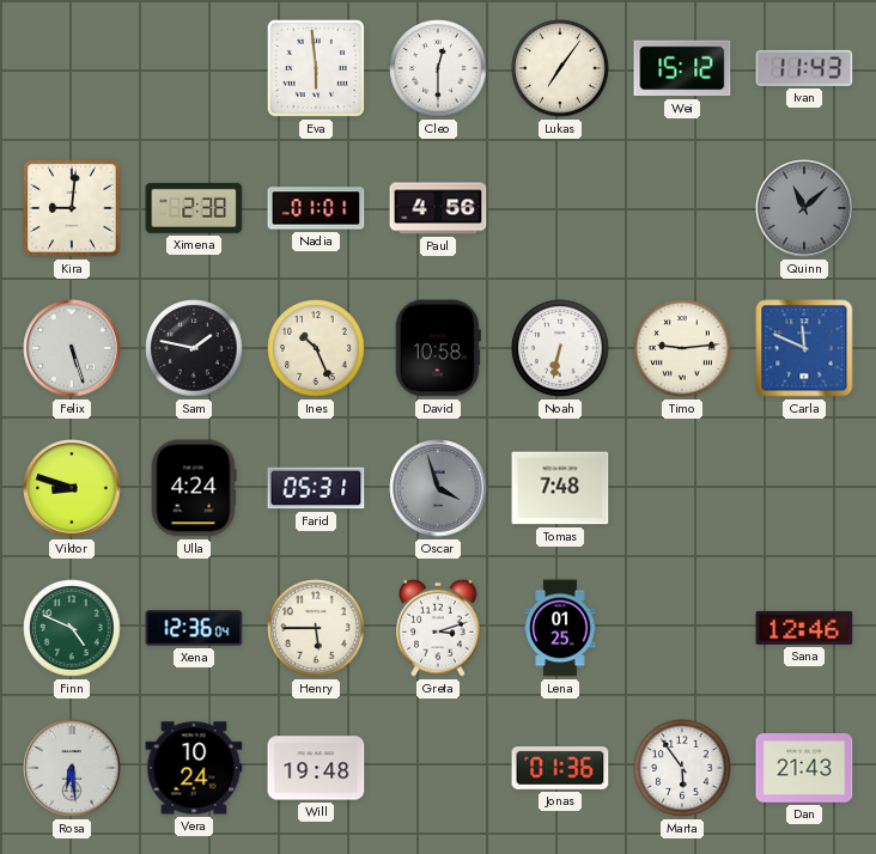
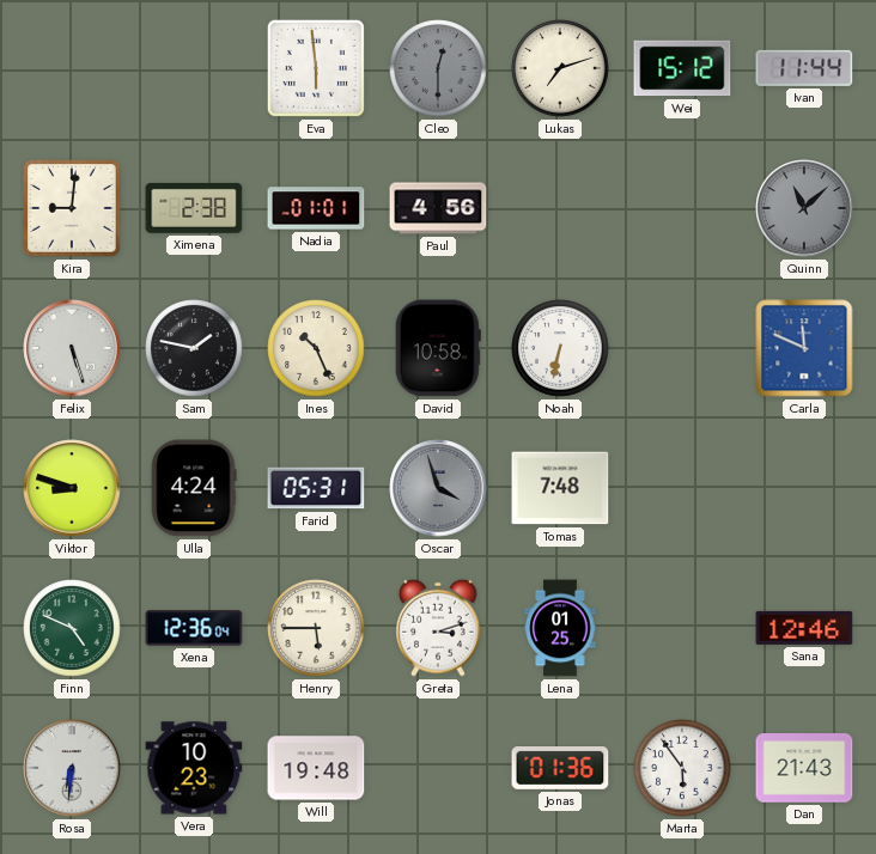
Cleo dial: white -> grey (438, 68)
Lukas: 7:06 -> 7:12 (560, 68)
Ivan: 11:43 -> 11:44 (804, 68)
Timo: 9:14 -> none (682, 348)
Rosa: 6:29 -> 6:31 (72, 768)
Vera: 10:24 -> 10:23 (194, 768)
